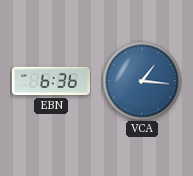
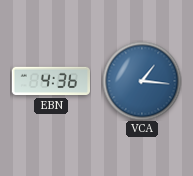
EBN: 6:36 -> 4:36 (50, 81)
